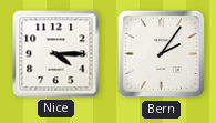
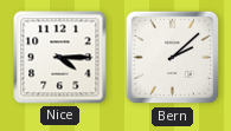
Bern: 2:06 -> 2:08 (173, 58)
